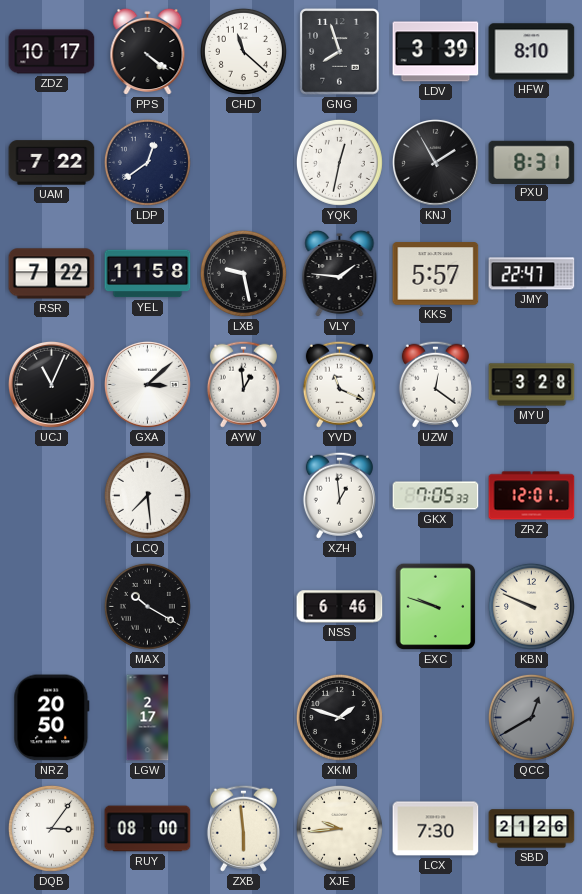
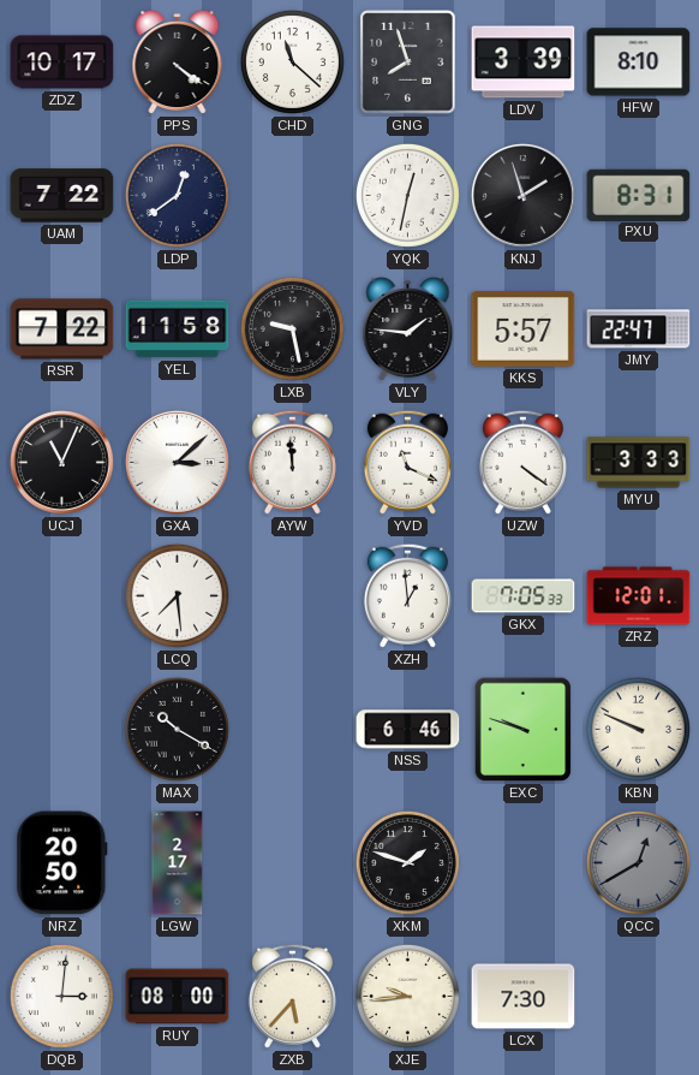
KNJ: 1:55 -> 1:57 (522, 195)
AYW: 12:59 -> 11:59 (292, 462)
UZW: 12:21 -> 4:21 (522, 462)
MYU: 3:28 -> 3:33 (639, 463)
DQB: 3:06 -> 3:01 (61, 996)
ZXB: 5:59 -> 5:37 (292, 996)
SBD: 21:26 -> none (532, 829)
